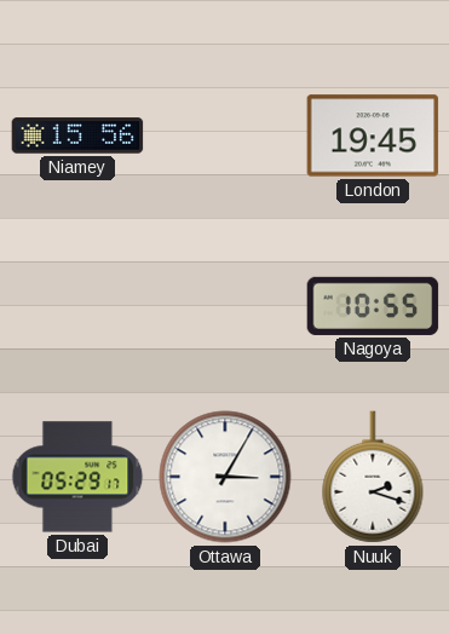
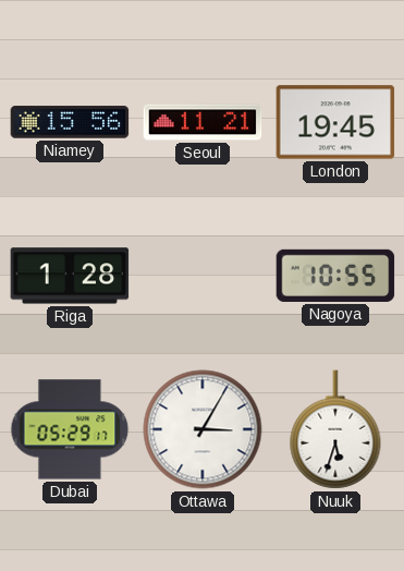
Seoul: none -> 11:21 (203, 122)
Riga: none -> 1:28 (70, 276)
Nuuk: 2:18 -> 5:33 (335, 429)
